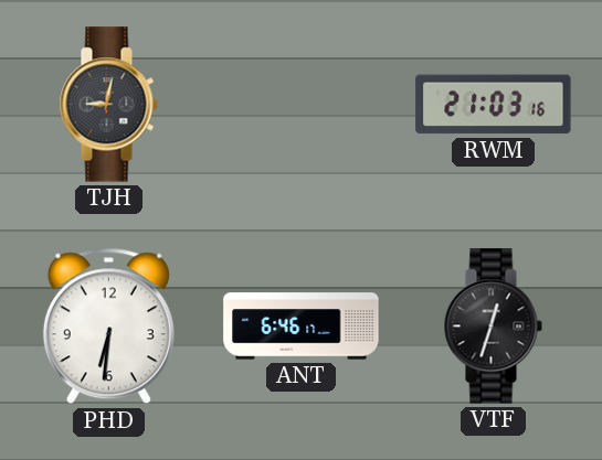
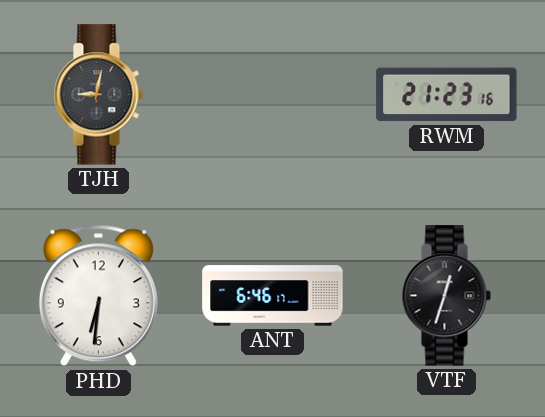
RWM: 21:03 -> 21:23 (447, 95)
